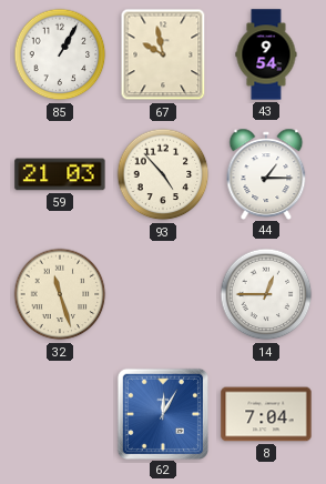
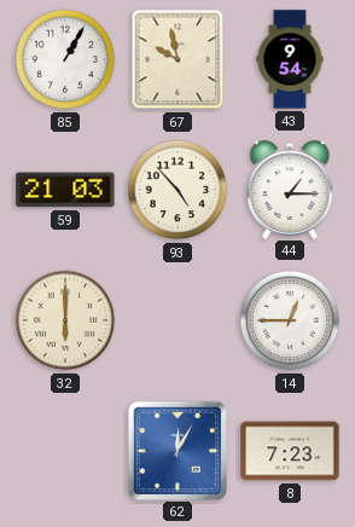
32: 11:27 -> 6:00 (65, 320)
8: 7:04 -> 7:23 (290, 451)
